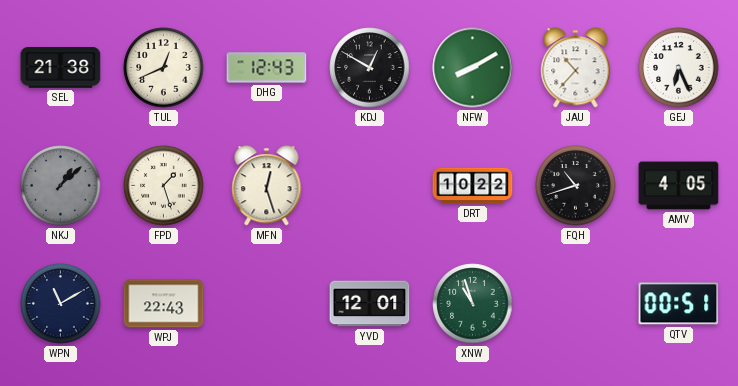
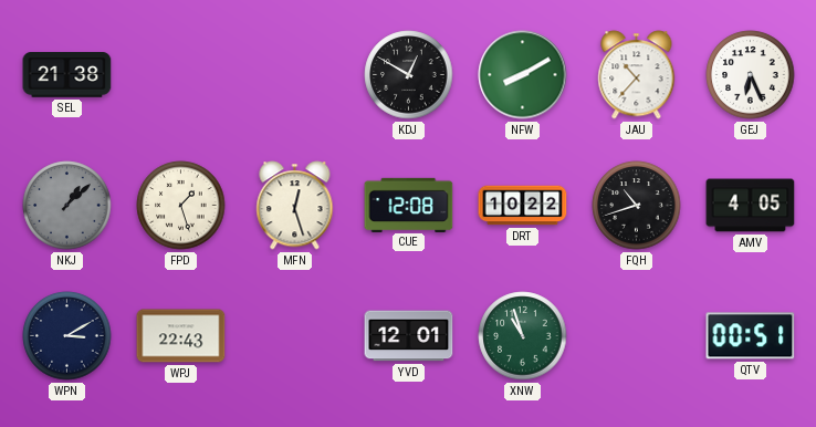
TUL: 12:41 -> none (164, 68)
DHG: 12:43 -> none (267, 68)
CUE: none -> 12:08 (409, 205)
WPN: 11:10 -> 3:10 (67, 336)
